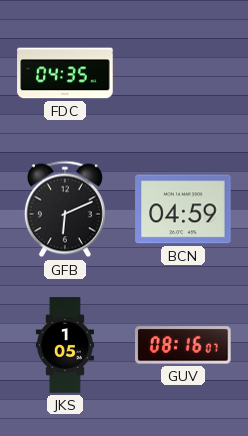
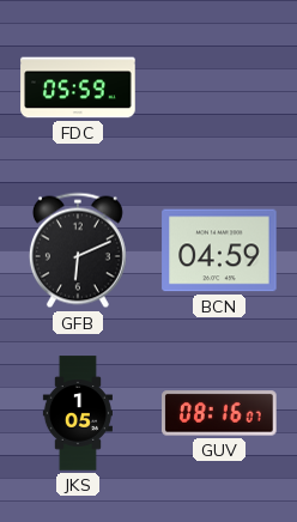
FDC: 04:35 -> 05:59 (78, 87)
